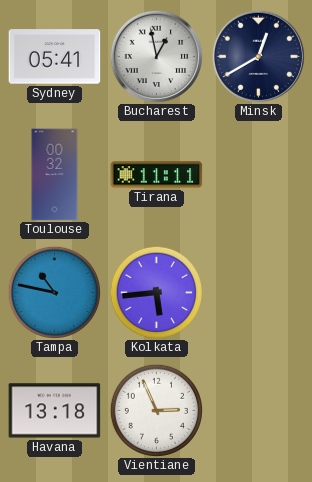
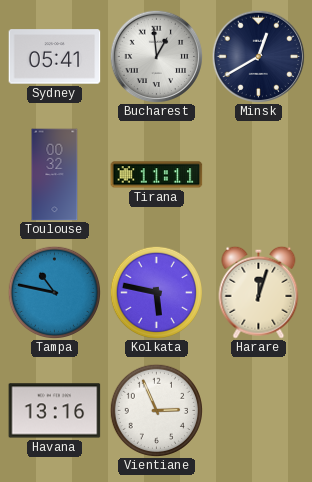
Bucharest: 12:58 -> 12:59 (156, 56)
Kolkata: 5:44 -> 5:47 (156, 292)
Harare: none -> 12:03 (259, 292)
Havana: 13:18 -> 13:16 (55, 411)
